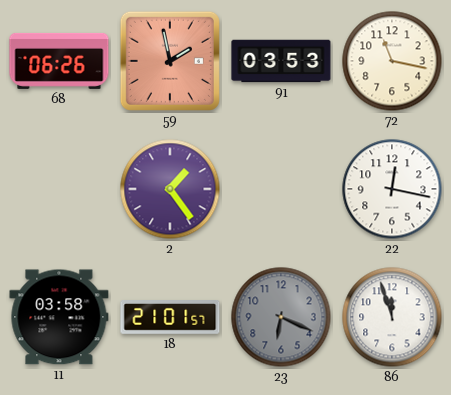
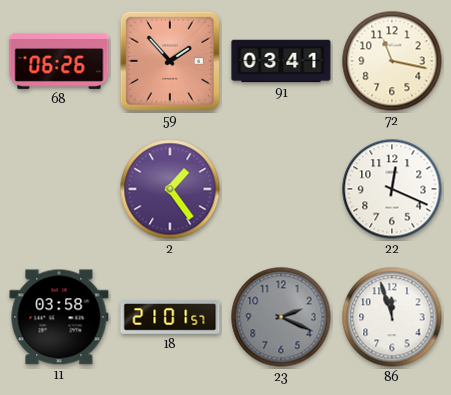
59: 1:58 -> 1:53 (170, 61)
91: 03:53 -> 03:41 (281, 61)
22: 12:17 -> 12:19 (392, 189)
23: 6:19 -> 2:19 (281, 317)
